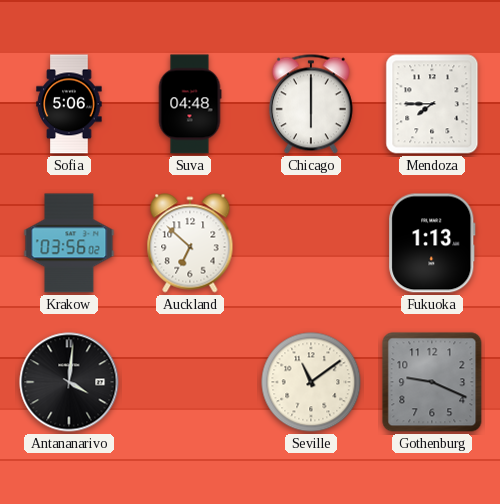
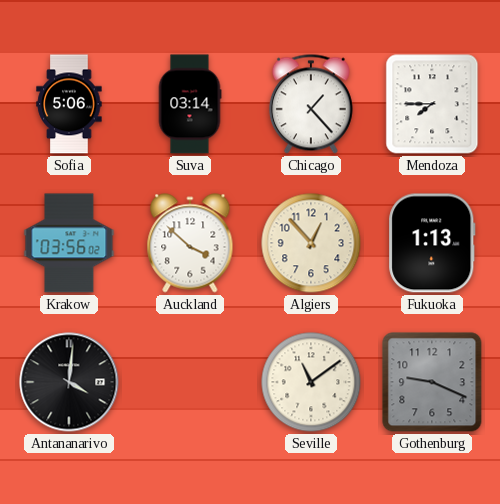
Suva: 04:48 -> 03:14 (190, 104)
Chicago: 6:00 -> 1:23 (311, 104)
Auckland: 6:52 -> 3:52 (190, 243)
Algiers: none -> 12:53 (311, 243)
